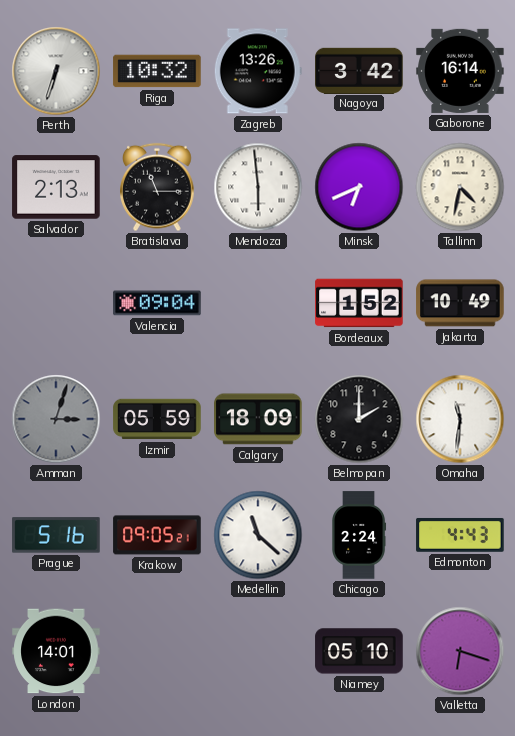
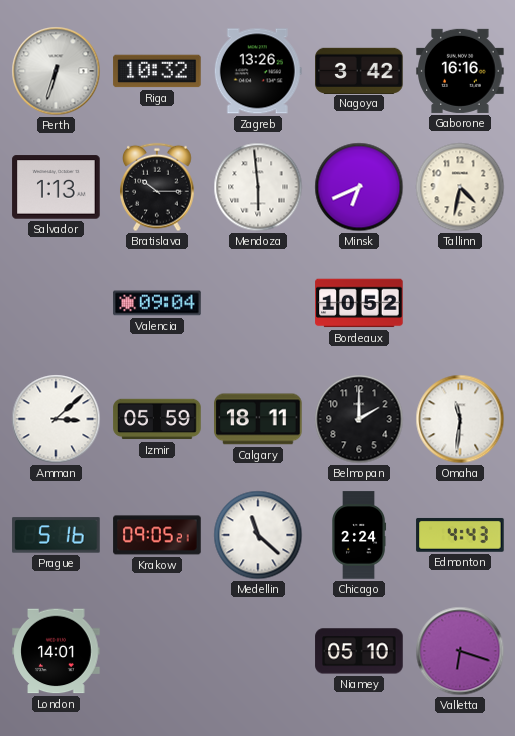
Gaborone: 16:14 -> 16:16 (460, 71)
Salvador: 2:13 -> 1:13 (56, 187)
Bratislava: 11:15 -> 10:15 (158, 187)
Bordeaux: 1:52 -> 10:52 (359, 303)
Jakarta: 10:49 -> none (460, 303)
Amman: 3:03 -> 3:08 (56, 419)
Amman dial: grey -> white (56, 419)
Calgary: 18:09 -> 18:11 (258, 419)
